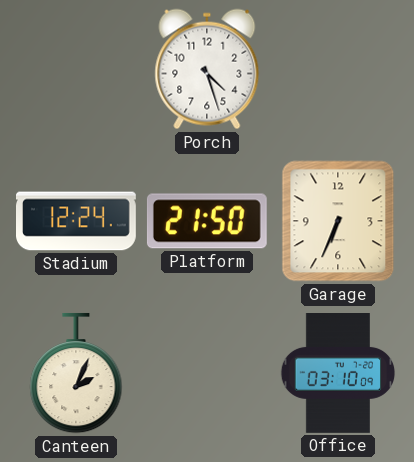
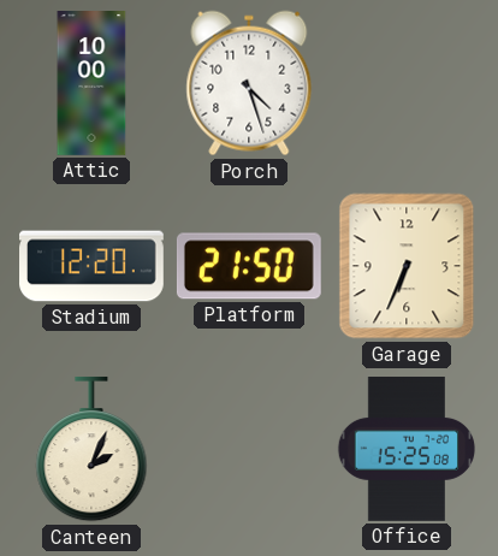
Attic: none -> 10:00 (91, 84)
Stadium: 12:24 -> 12:20 (93, 266)
Office: 03:10 -> 15:25 (407, 450)
